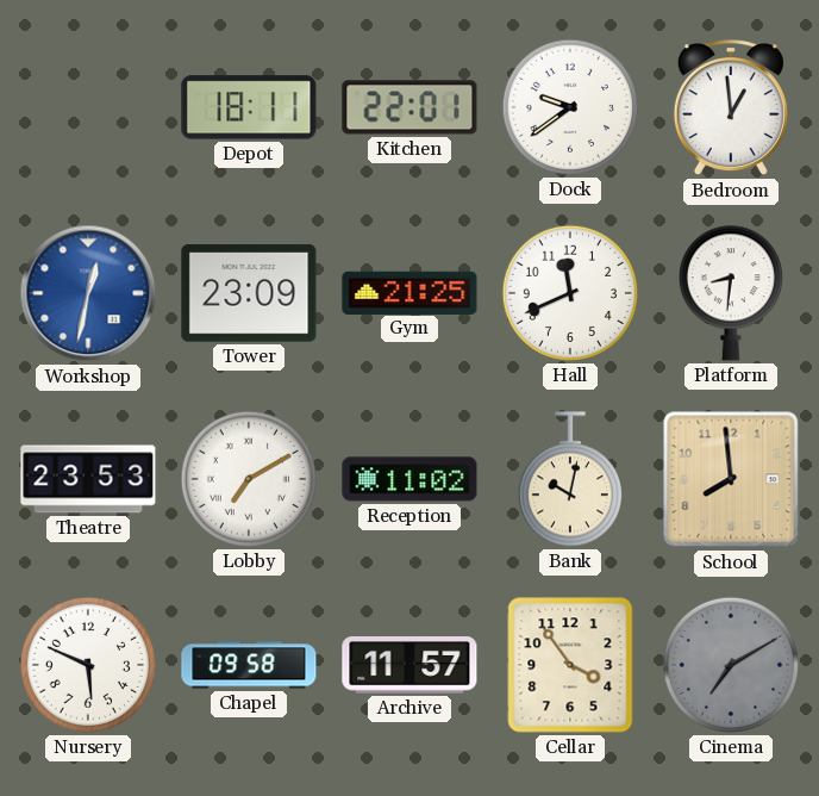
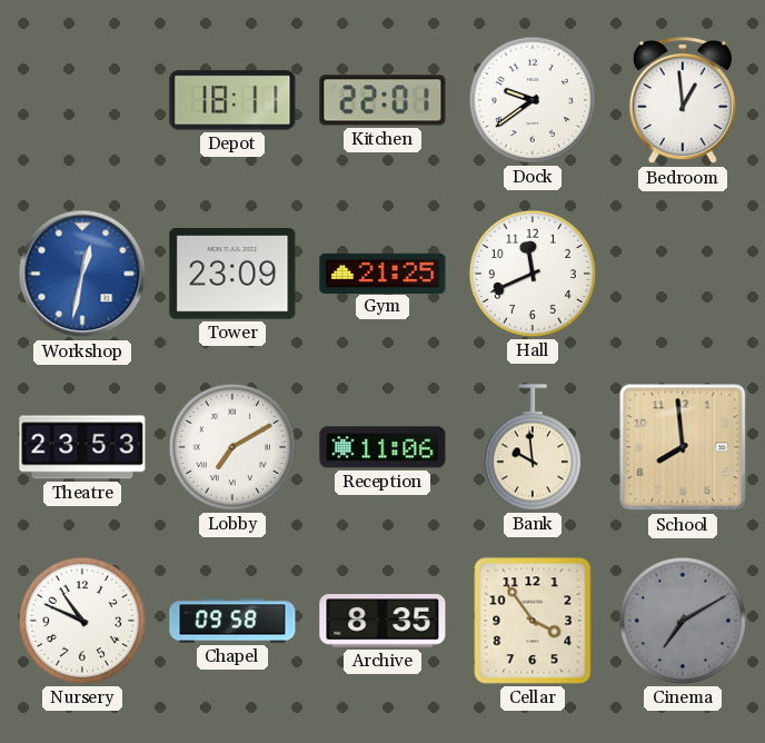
Platform: 8:31 -> none (731, 293)
Reception: 11:02 -> 11:06 (383, 447)
Bank: 10:02 -> 9:59 (533, 447)
Nursery: 5:49 -> 10:49 (82, 621)
Archive: 11:57 -> 8:35 (383, 621)
